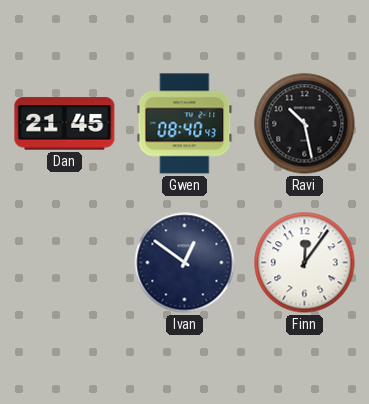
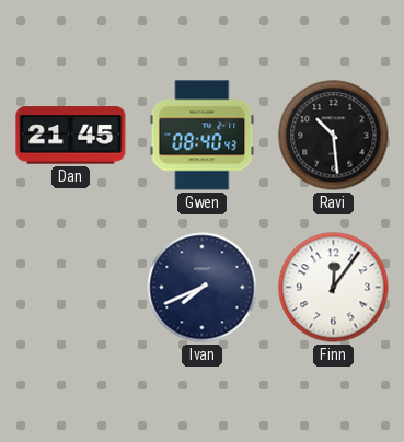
Ravi: 10:28 -> 10:29 (334, 136)
Ivan: 12:51 -> 7:41 (203, 288)
